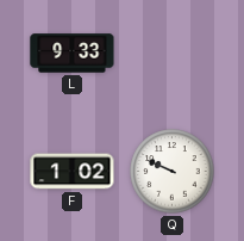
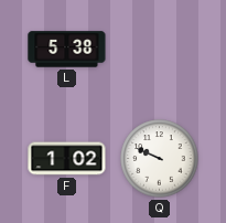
L: 9:33 -> 5:38 (67, 50)
